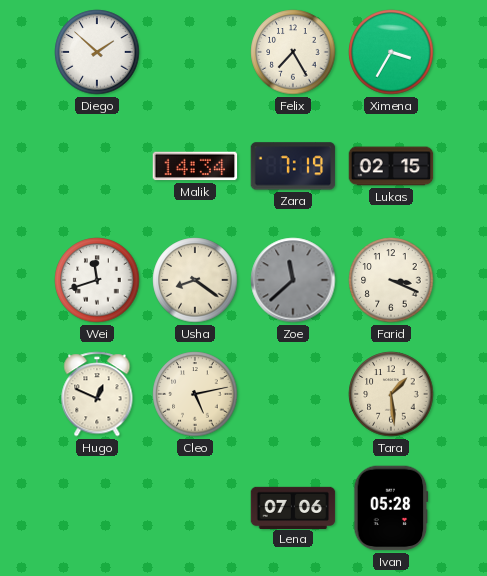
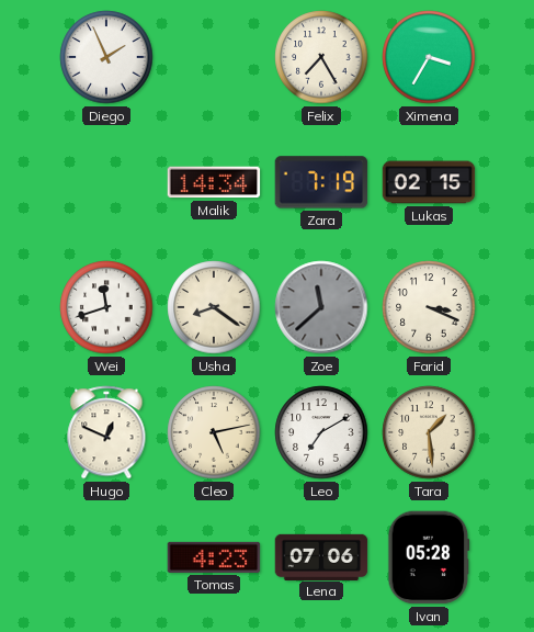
Diego: 1:52 -> 1:56 (106, 57)
Leo: none -> 7:10 (321, 432)
Tomas: none -> 4:23 (214, 557)
